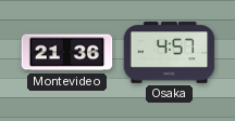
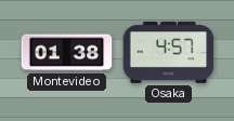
Montevideo: 21:36 -> 01:38 (67, 53)
